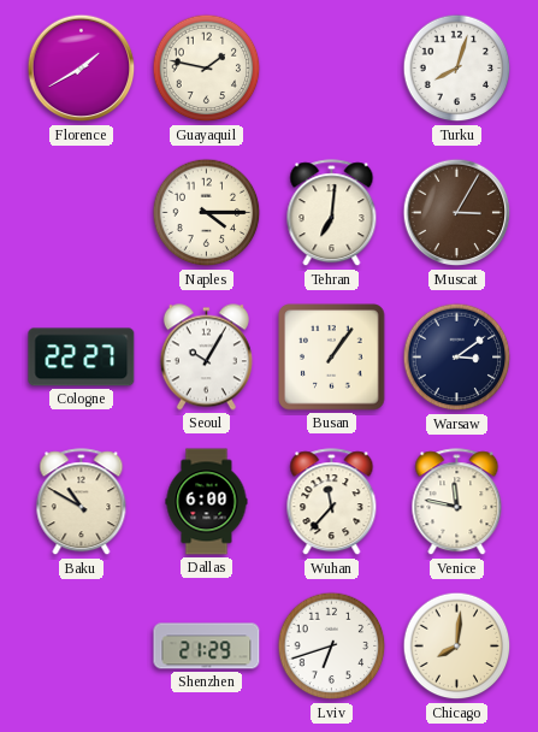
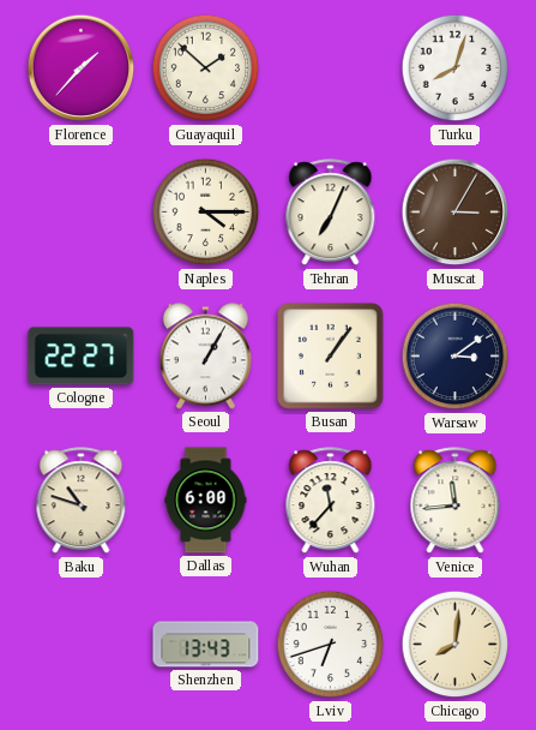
Florence: 1:40 -> 1:37 (82, 68)
Guayaquil: 1:47 -> 1:52 (206, 68)
Tehran: 7:01 -> 7:04 (331, 213)
Seoul: 10:05 -> 1:05 (205, 357)
Baku: 10:50 -> 10:48 (82, 501)
Venice: 11:47 -> 11:44 (456, 501)
Shenzhen: 21:29 -> 13:43 (206, 645)
